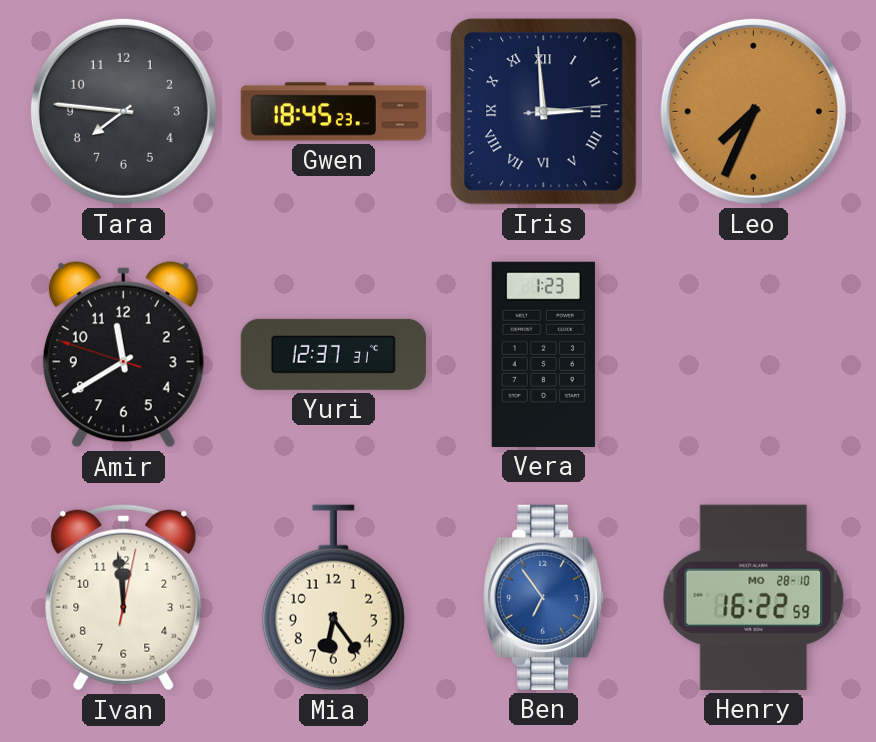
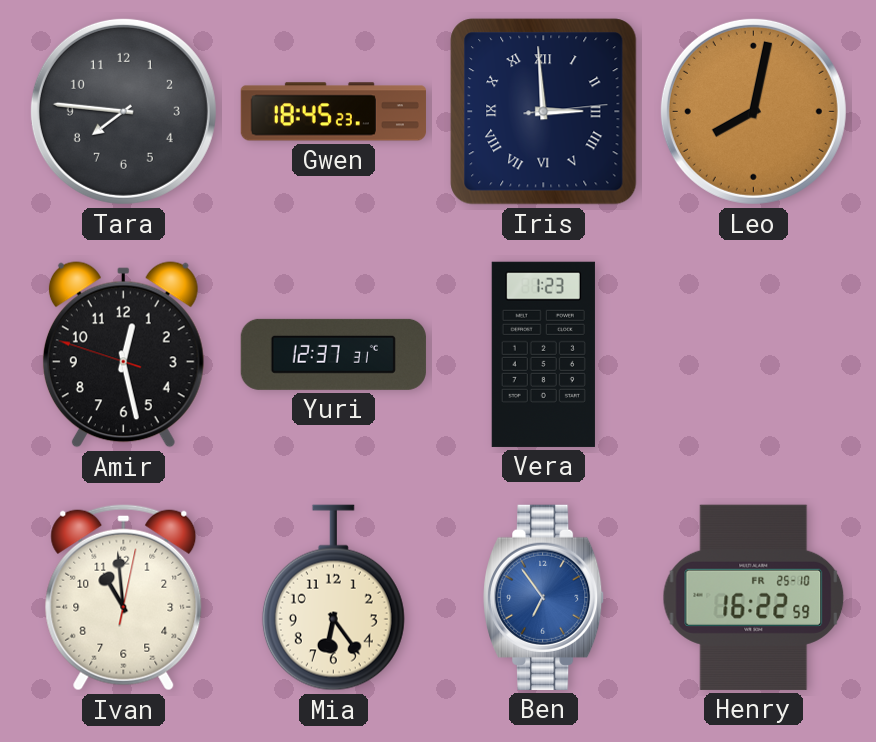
Leo: 7:34 -> 8:02 (753, 111)
Amir: 11:39 -> 12:27 (123, 355)
Ivan: 11:59 -> 10:59 (124, 597)
Henry date: MO 28-10 -> FR 25-10 (754, 597)
